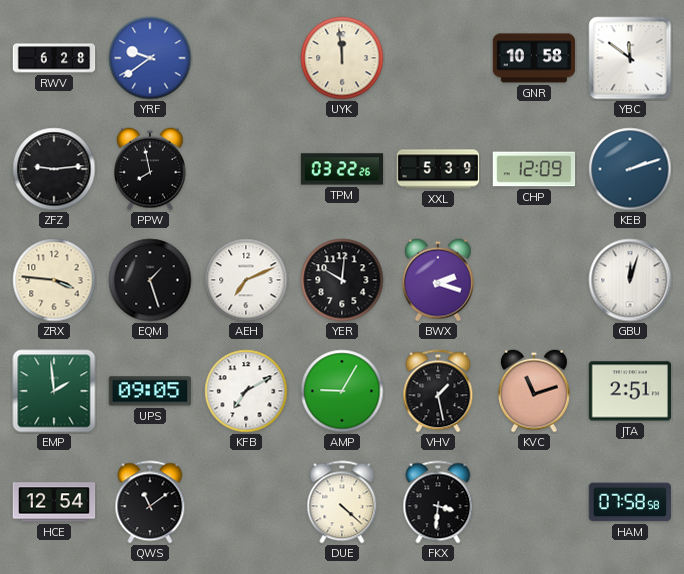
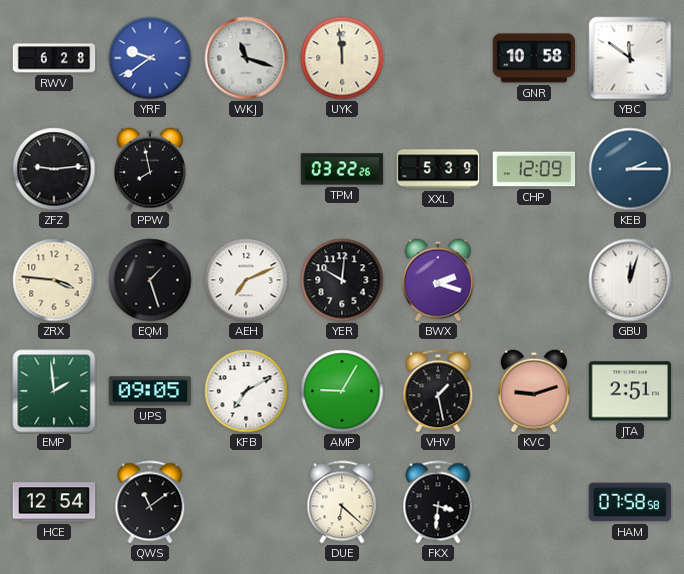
WKJ: none -> 11:18 (246, 58)
KEB: 2:12 -> 2:15 (630, 169)
KVC: 11:12 -> 9:12 (535, 391)
DUE: 4:22 -> 6:22 (342, 502)
